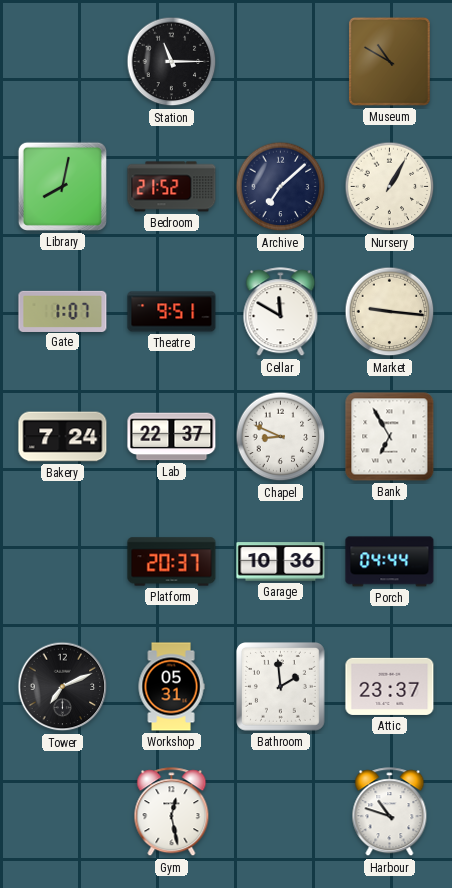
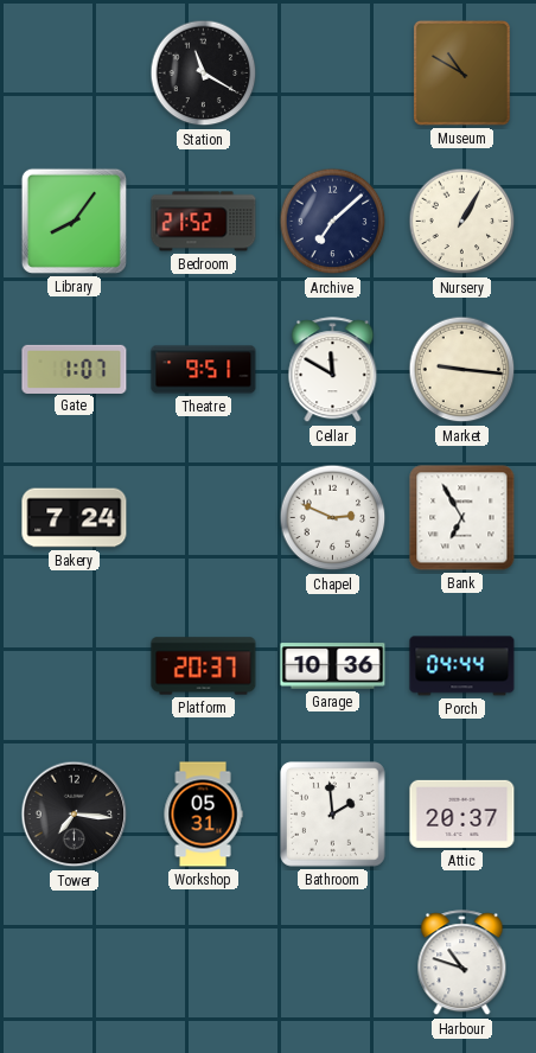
Station: 11:15 -> 11:20 (204, 74)
Library: 8:02 -> 8:06 (74, 221)
Lab: 22:37 -> none (172, 437)
Chapel: 8:49 -> 2:49 (333, 518)
Tower: 7:11 -> 7:16 (75, 815)
Attic: 23:37 -> 20:37 (462, 813)
Gym: 12:28 -> none (172, 812)
